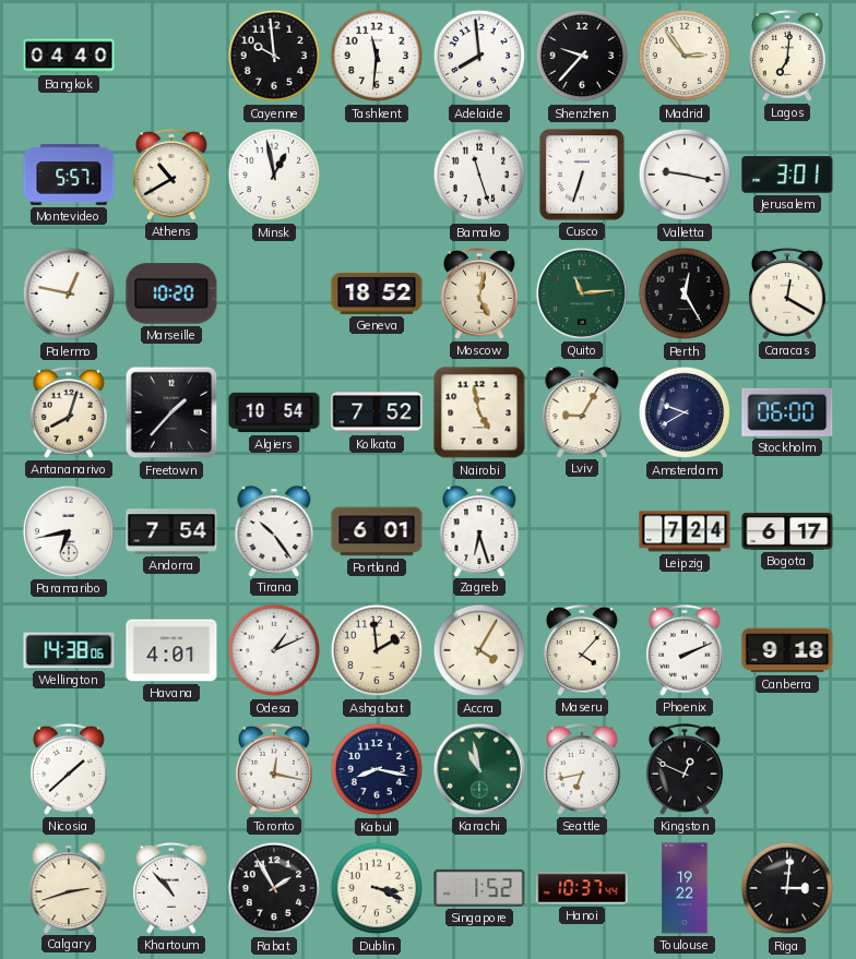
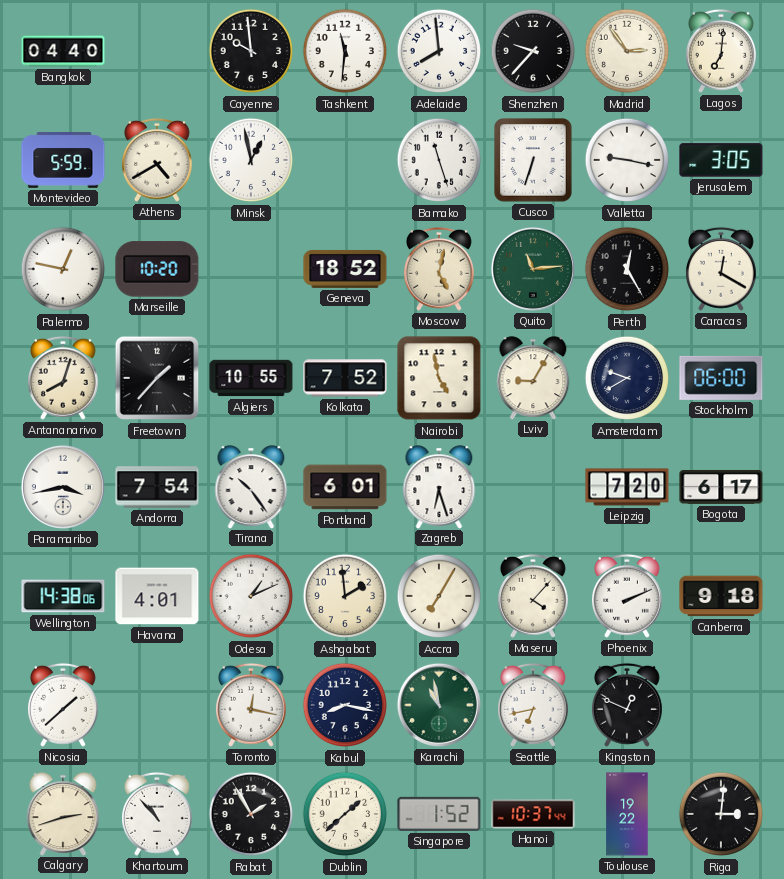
Montevideo: 5:57 -> 5:59 (63, 160)
Athens: 10:40 -> 4:40 (157, 160)
Jerusalem: 3:01 -> 3:05 (721, 160)
Algiers: 10:54 -> 10:55 (251, 378)
Paramaribo: 6:43 -> 3:43 (63, 487)
Leipzig: 7:24 -> 7:20 (627, 487)
Accra: 4:05 -> 7:05 (439, 596)
Dublin: 3:19 -> 1:38 (345, 814)
